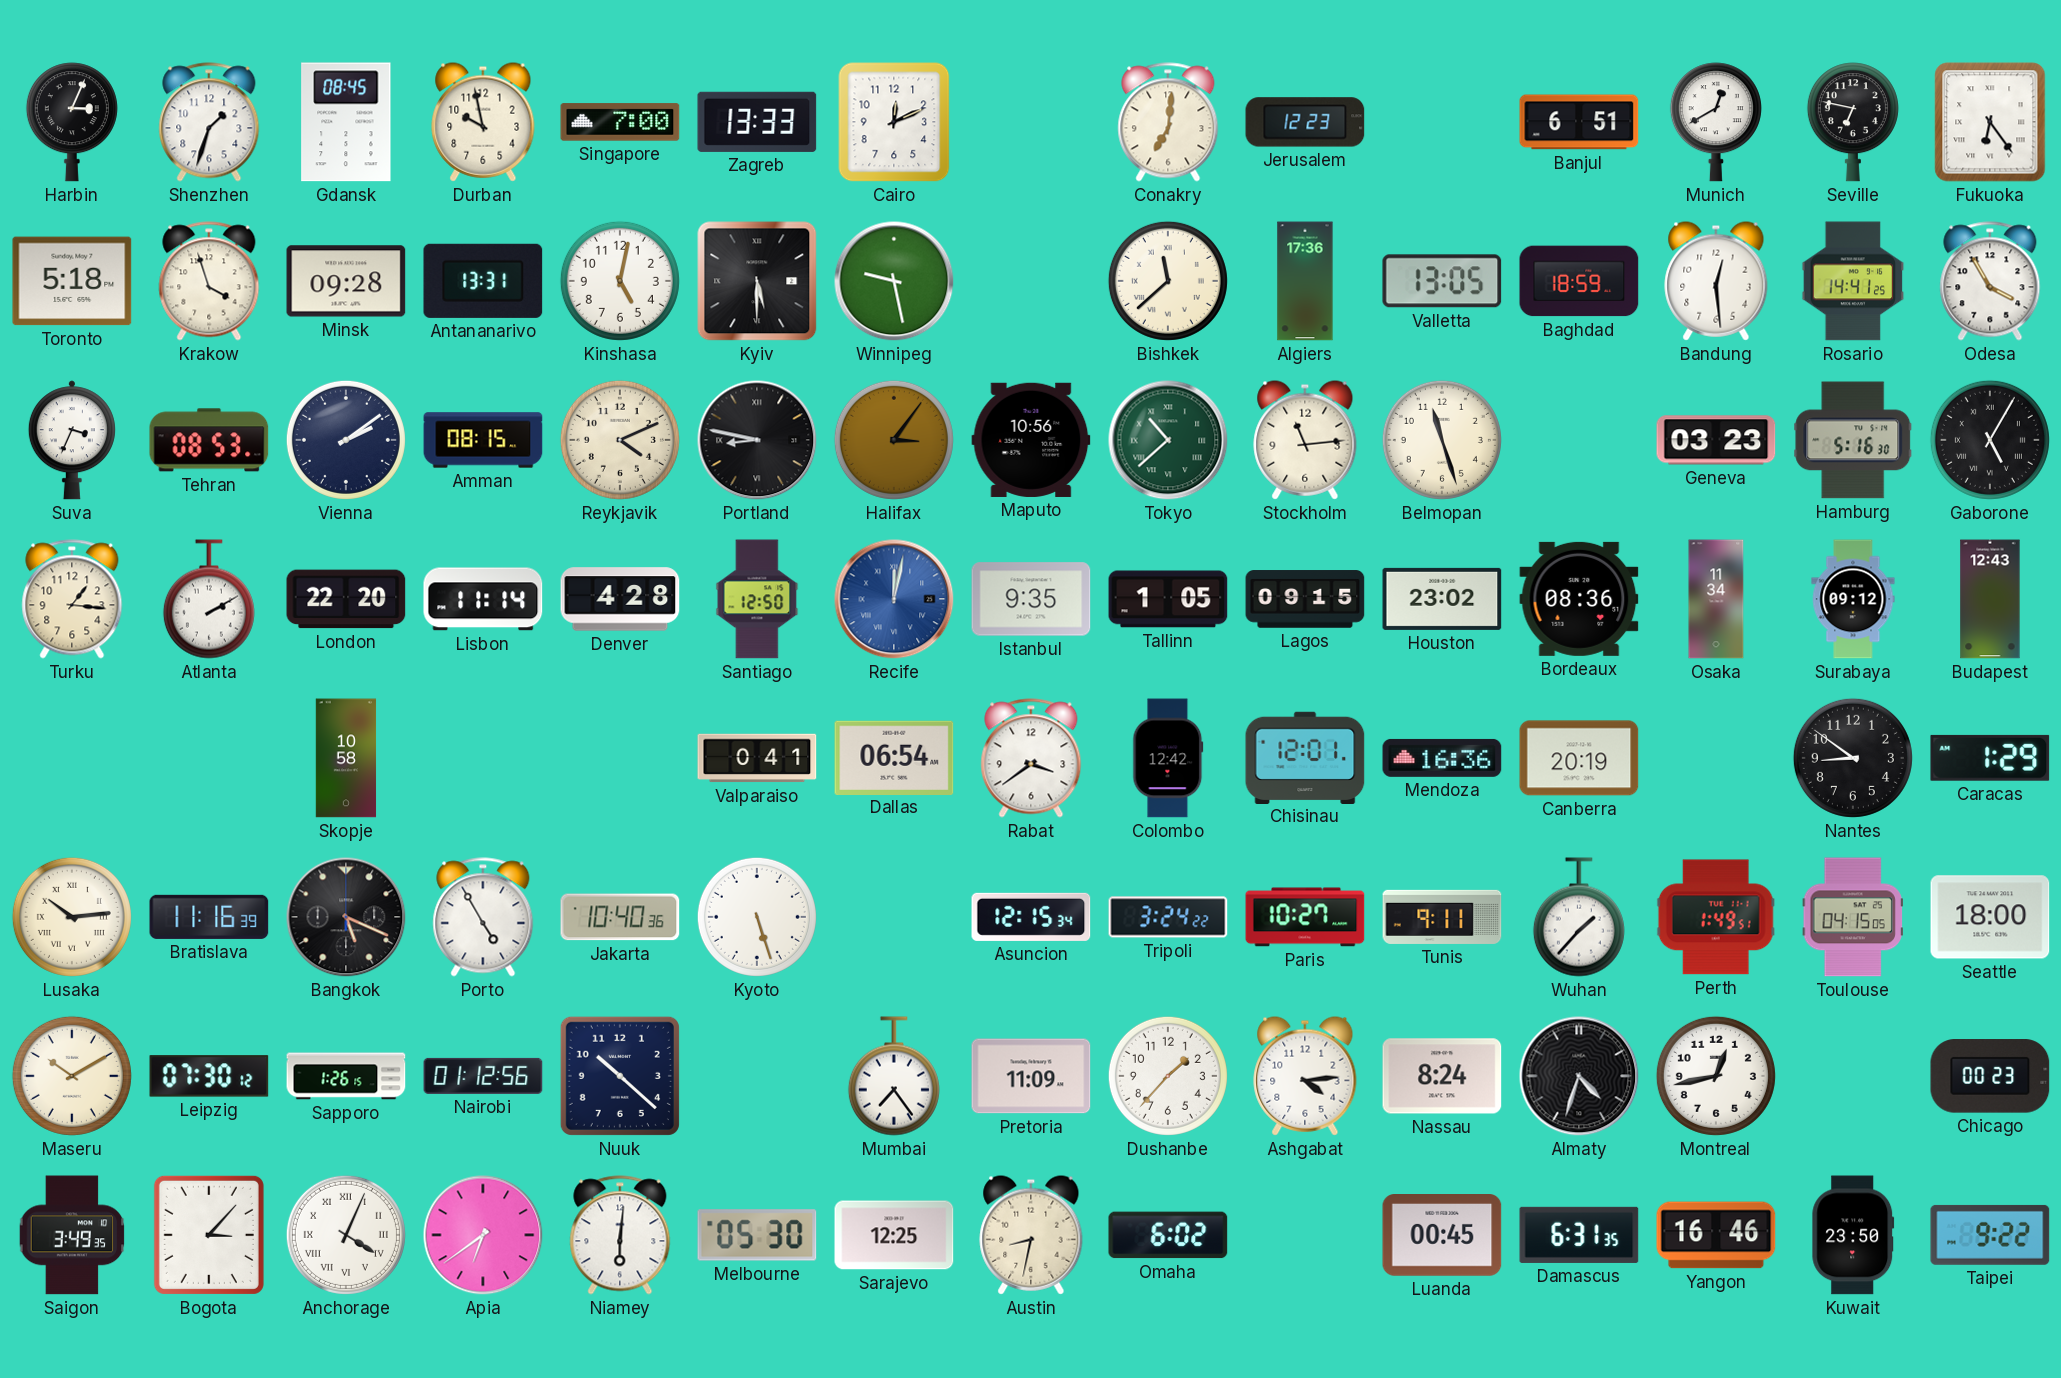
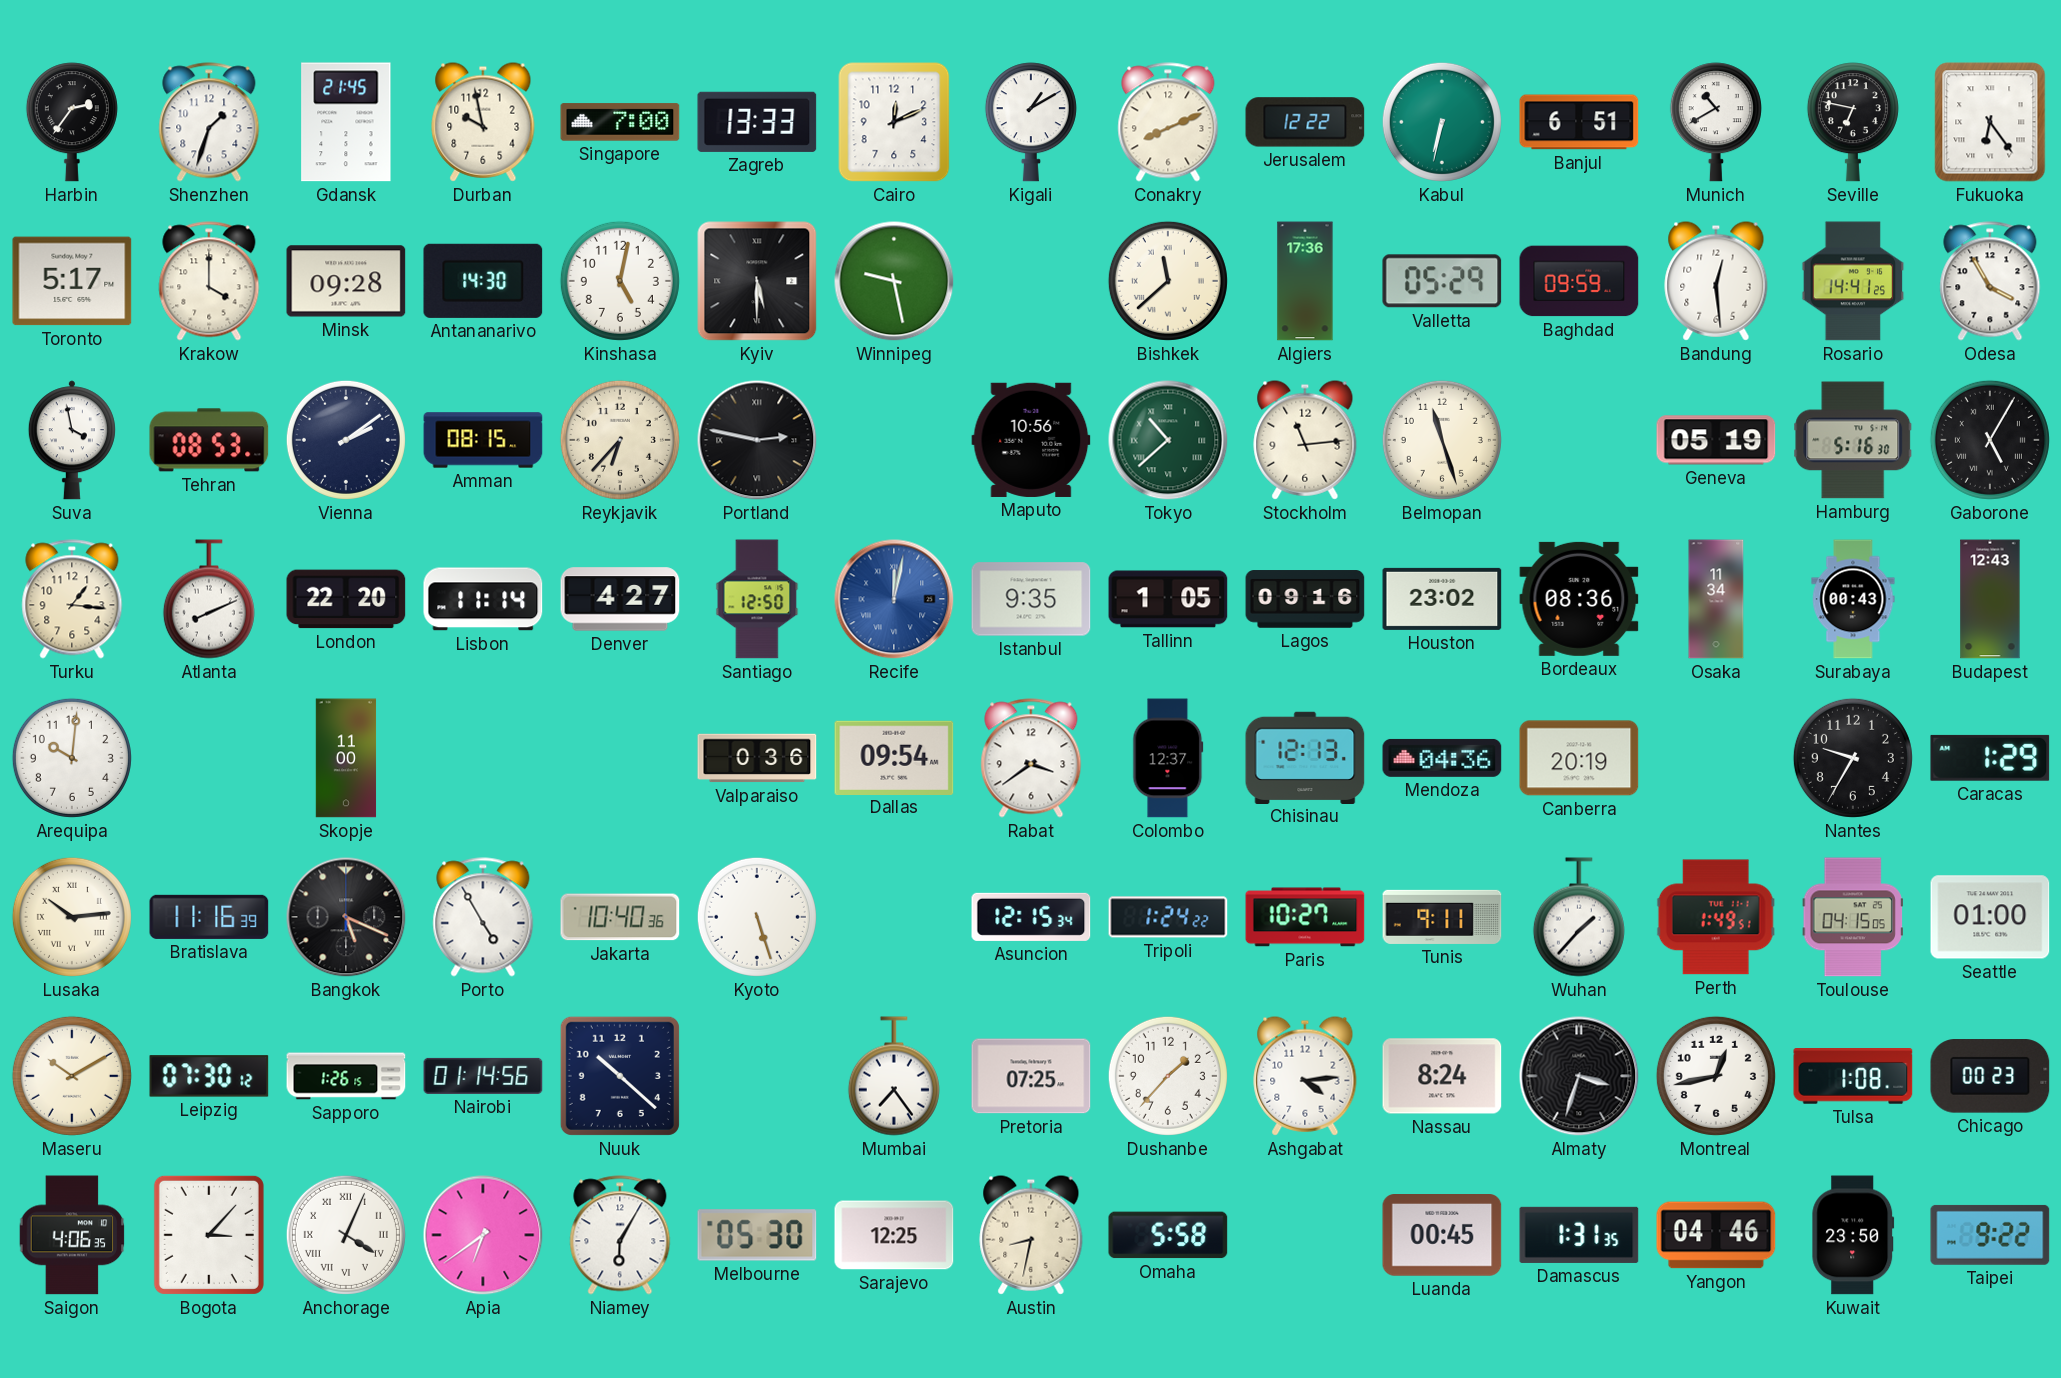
Harbin: 3:04 -> 2:36 (72, 122)
Gdansk: 08:45 -> 21:45 (346, 122)
Kigali: none -> 1:10 (1031, 122)
Conakry: 7:01 -> 8:11 (1168, 122)
Jerusalem: 12:23 -> 12:22 (1305, 122)
Kabul: none -> 6:32 (1442, 122)
Munich: 12:40 -> 10:40 (1716, 122)
Toronto: 5:18 -> 5:17 (72, 281)
Krakow: 3:57 -> 4:00 (209, 281)
Antananarivo: 13:31 -> 14:30 (483, 281)
Valletta: 13:05 -> 05:29 (1442, 281)
Baghdad: 18:59 -> 09:59 (1579, 281)
Suva: 3:34 -> 3:58 (72, 440)
Reykjavik: 4:11 -> 6:37 (620, 440)
Portland: 8:47 -> 2:47 (757, 440)
Halifax: 3:06 -> none (894, 440)
Geneva: 03:23 -> 05:19 (1716, 440)
Atlanta: 2:10 -> 8:11 (209, 599)
Denver: 4:28 -> 4:27 (620, 599)
Lagos: 09:15 -> 09:16 (1305, 599)
Surabaya: 09:12 -> 00:43 (1853, 599)
Arequipa: none -> 10:01 (72, 758)
Skopje: 10:58 -> 11:00 (346, 758)
Valparaiso: 0:41 -> 0:36 (757, 758)
Dallas: 06:54 -> 09:54 (894, 757)
Colombo: 12:42 -> 12:37 (1168, 758)
Chisinau: 12:01 -> 12:13 (1305, 757)
Mendoza: 16:36 -> 04:36 (1442, 758)
Nantes: 8:51 -> 9:35 (1853, 758)
Tripoli: 3:24 -> 1:24 (1168, 917)
Seattle: 18:00 -> 01:00 (1990, 917)
Nairobi: 01:12 -> 01:14 (483, 1076)
Pretoria: 11:09 -> 07:25 (1031, 1076)
Almaty: 4:33 -> 3:33 (1579, 1076)
Tulsa: none -> 1:08 (1853, 1077)
Saigon: 3:49 -> 4:06 (72, 1235)
Niamey: 6:01 -> 6:05 (620, 1235)
Omaha: 6:02 -> 5:58 (1168, 1235)
Damascus: 6:31 -> 1:31 (1579, 1235)
Yangon: 16:46 -> 04:46 (1716, 1235)
